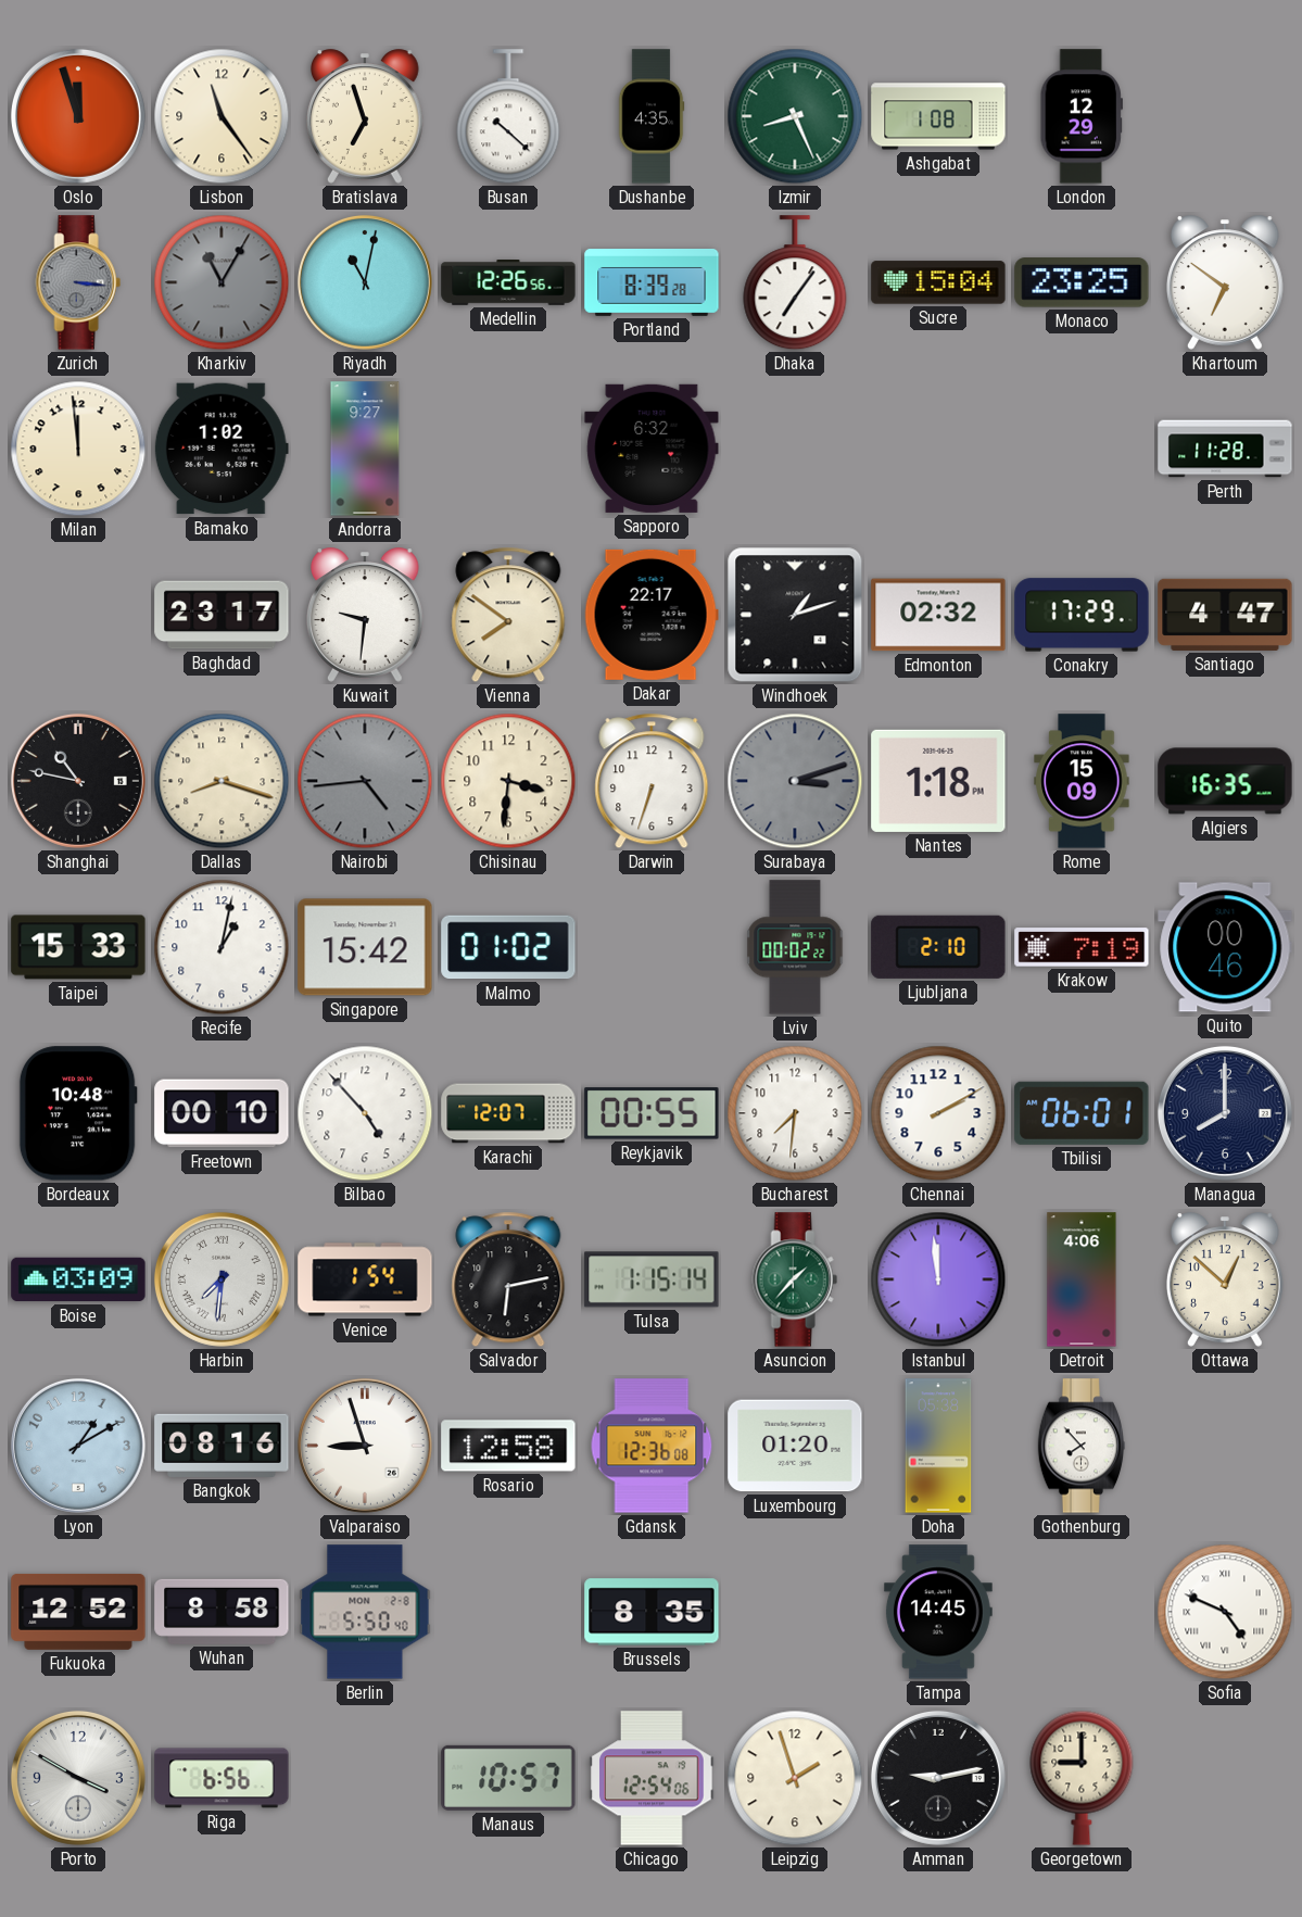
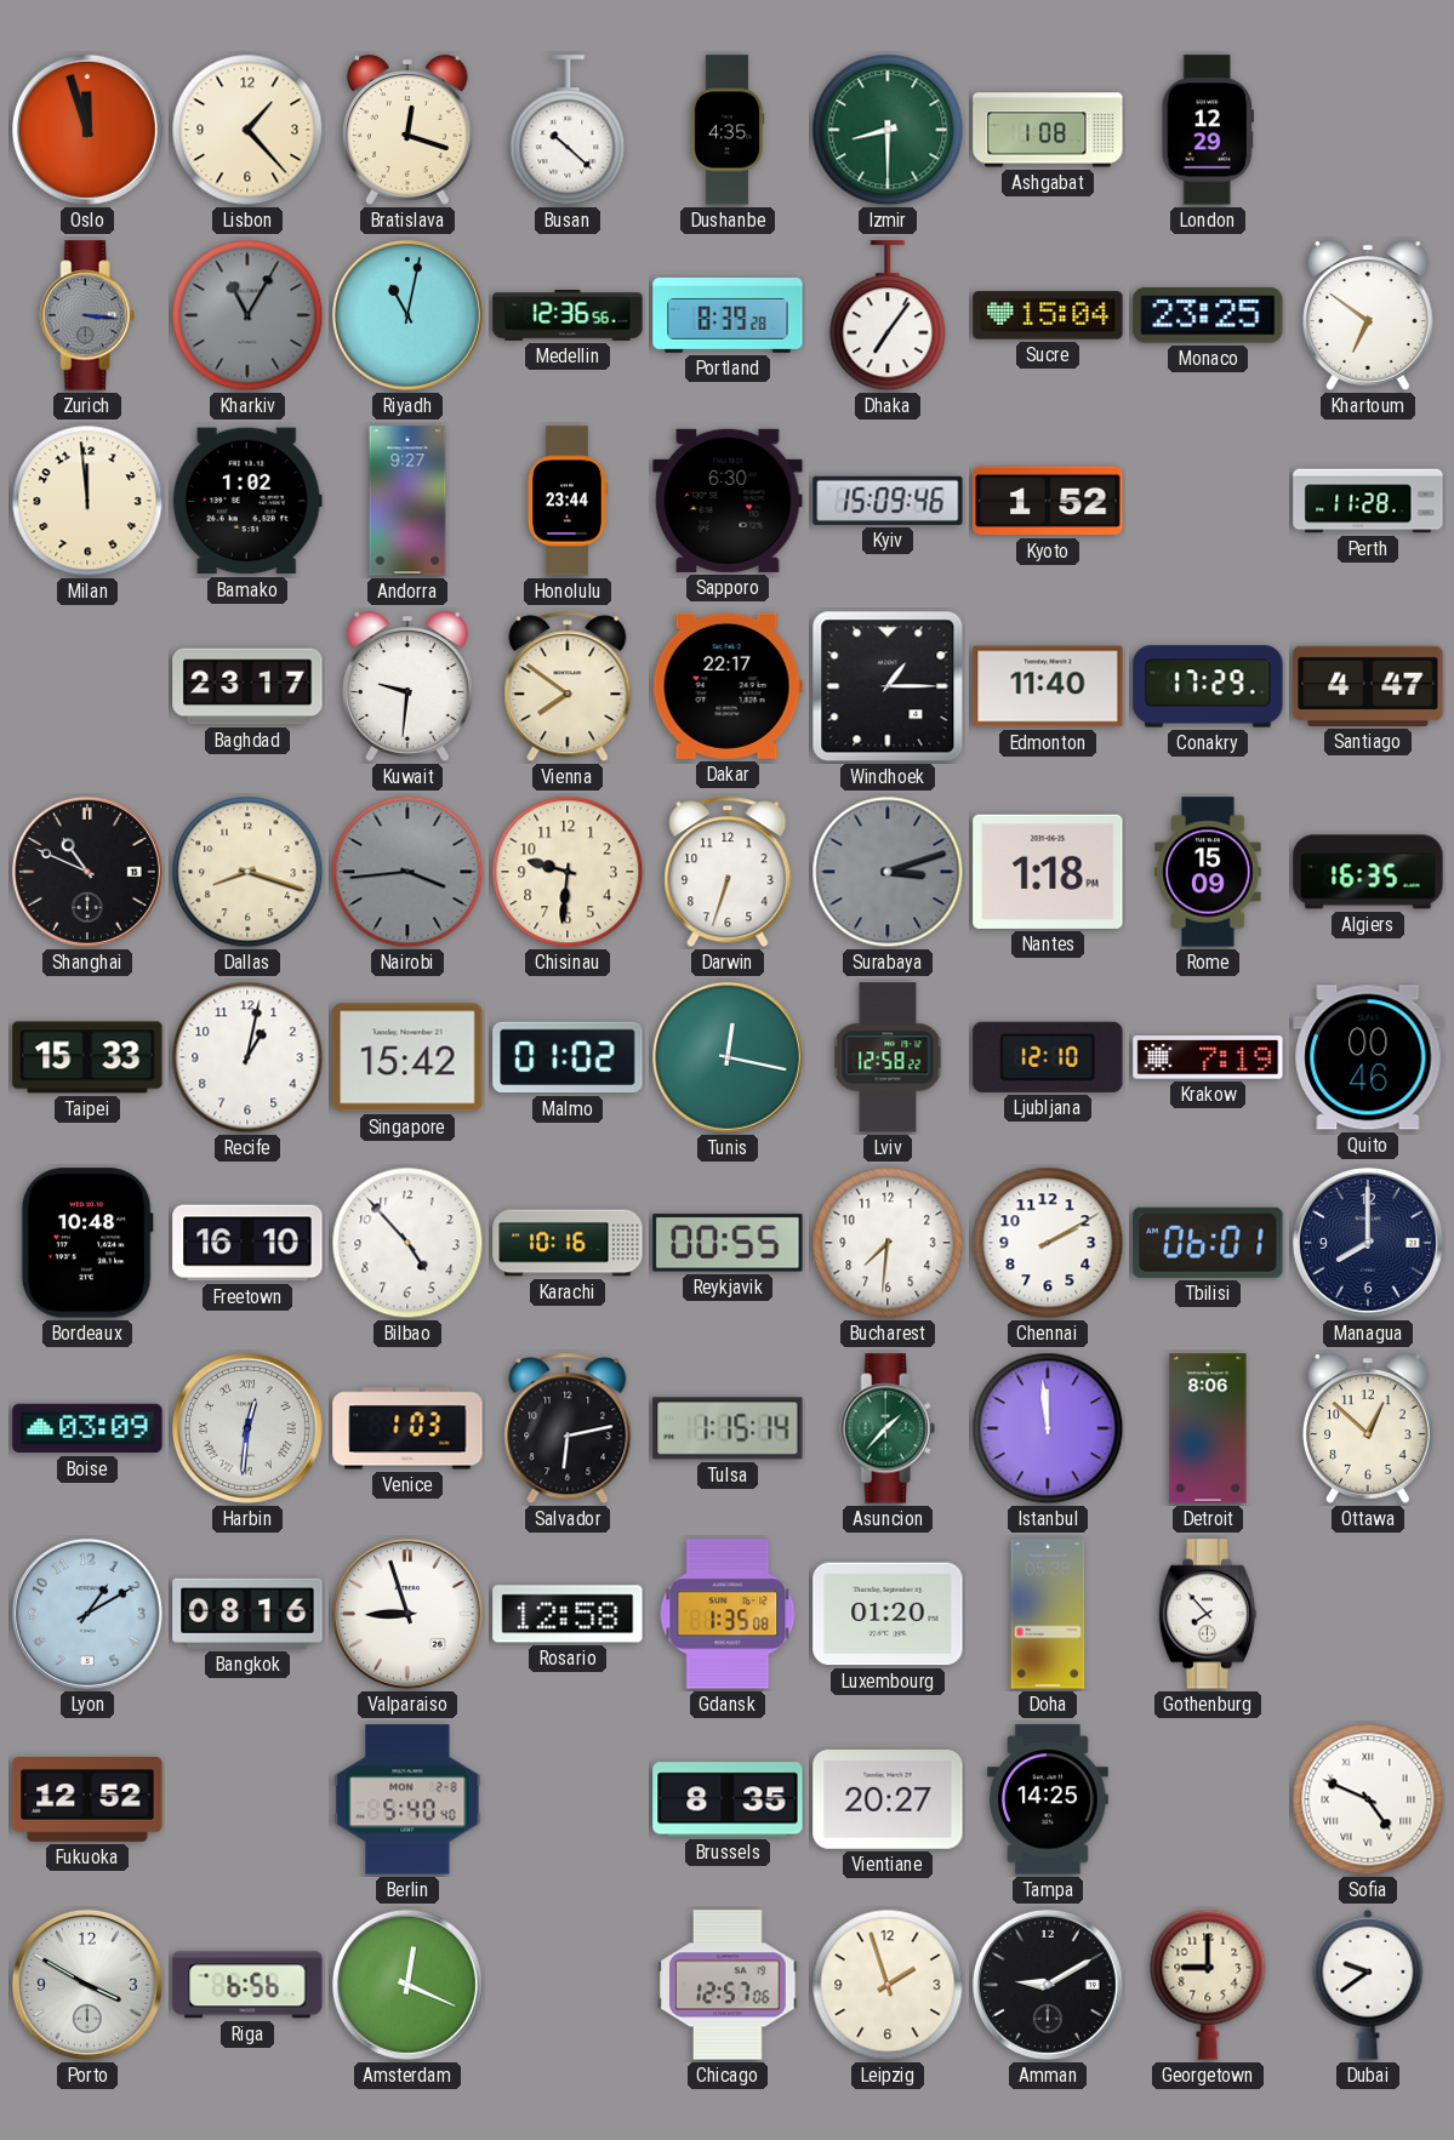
Lisbon: 11:24 -> 1:23 (247, 130)
Bratislava: 6:57 -> 12:18 (407, 130)
Izmir: 8:26 -> 8:30 (888, 130)
Medellin: 12:26 -> 12:36 (568, 316)
Honolulu: none -> 23:44 (568, 501)
Sapporo: 6:32 -> 6:30 (728, 501)
Kyiv: none -> 15:09 (888, 501)
Kyoto: none -> 1:52 (1048, 501)
Windhoek: 1:12 -> 1:15 (888, 686)
Edmonton: 02:32 -> 11:40 (1048, 686)
Shanghai: 10:47 -> 10:49 (87, 872)
Nairobi: 4:44 -> 3:44 (407, 872)
Chisinau: 3:31 -> 9:31 (568, 872)
Tunis: none -> 12:17 (728, 1057)
Lviv: 00:02 -> 12:58 (888, 1057)
Ljubljana: 2:10 -> 12:10 (1048, 1057)
Freetown: 00:10 -> 16:10 (247, 1243)
Karachi: 12:07 -> 10:16 (568, 1243)
Harbin: 7:31 -> 12:31 (247, 1428)
Venice: 1:54 -> 1:03 (407, 1428)
Detroit: 4:06 -> 8:06 (1208, 1428)
Gdansk: 12:36 -> 1:35 (728, 1614)
Wuhan: 8:58 -> none (222, 1612)
Berlin: 5:50 -> 5:40 (407, 1799)
Vientiane: none -> 20:27 (888, 1801)
Tampa: 14:45 -> 14:25 (1048, 1799)
Amsterdam: none -> 12:19 (407, 1985)
Manaus: 10:57 -> none (508, 1778)
Chicago: 12:54 -> 12:57 (728, 1985)
Amman: 9:13 -> 9:10 (1048, 1985)
Dubai: none -> 9:39 (1368, 1985)
